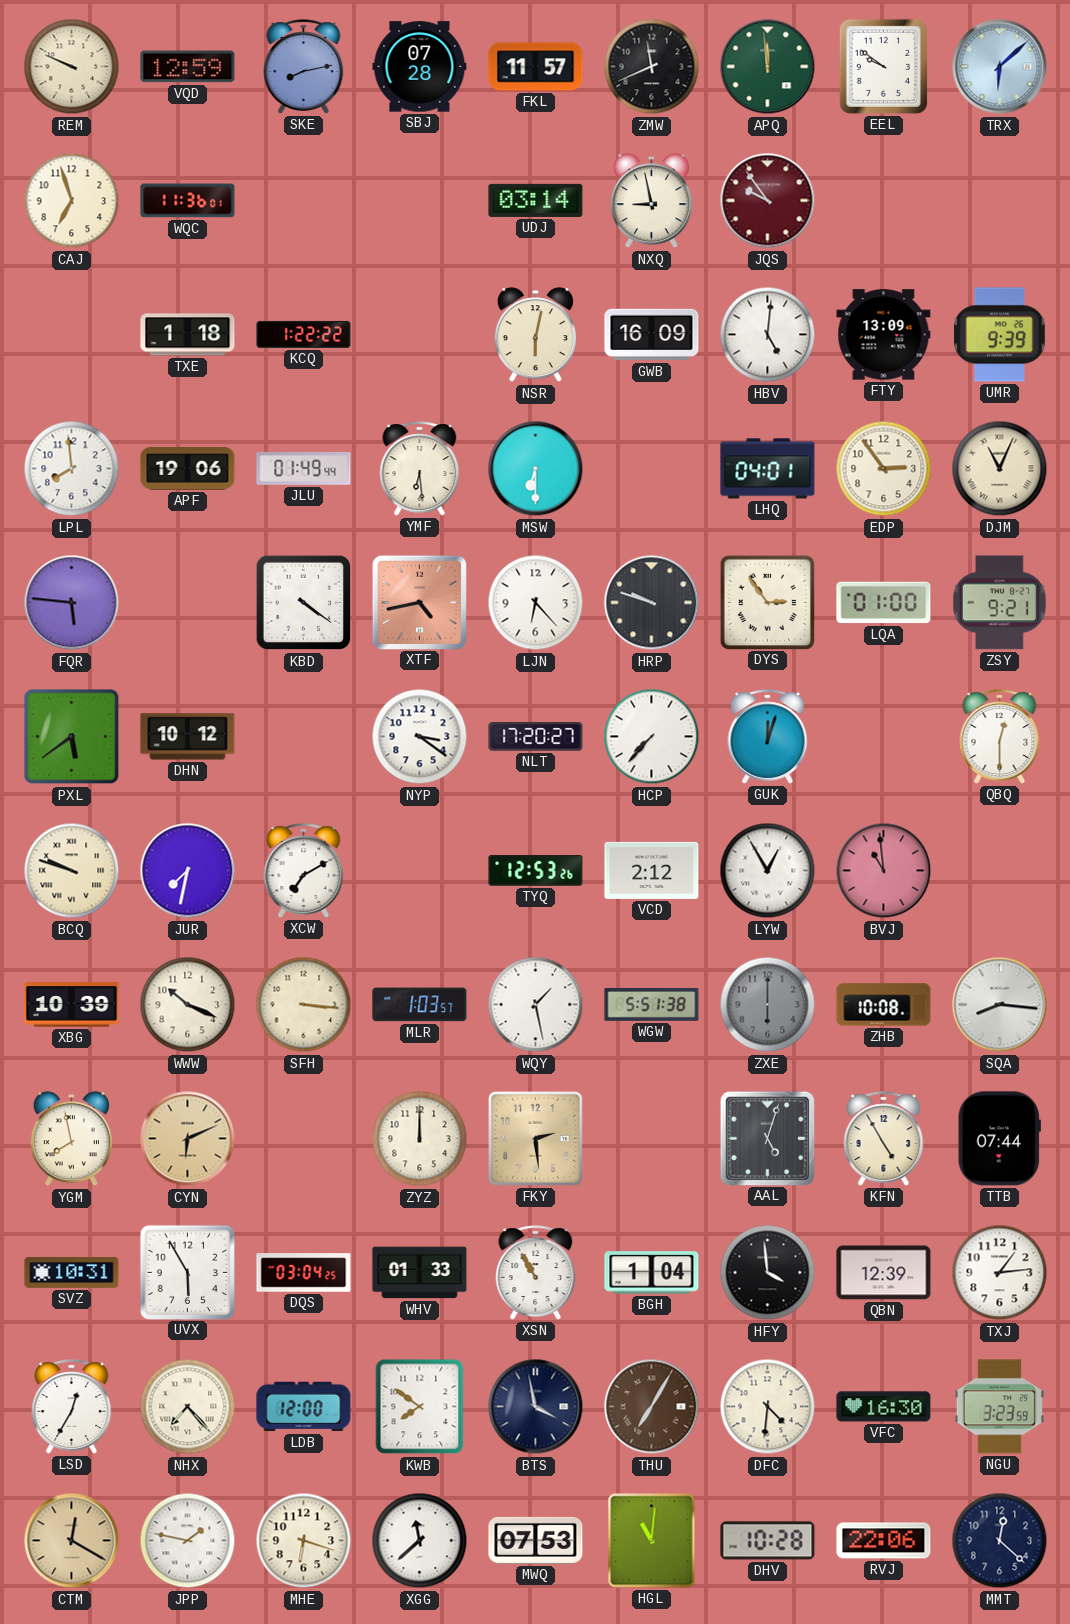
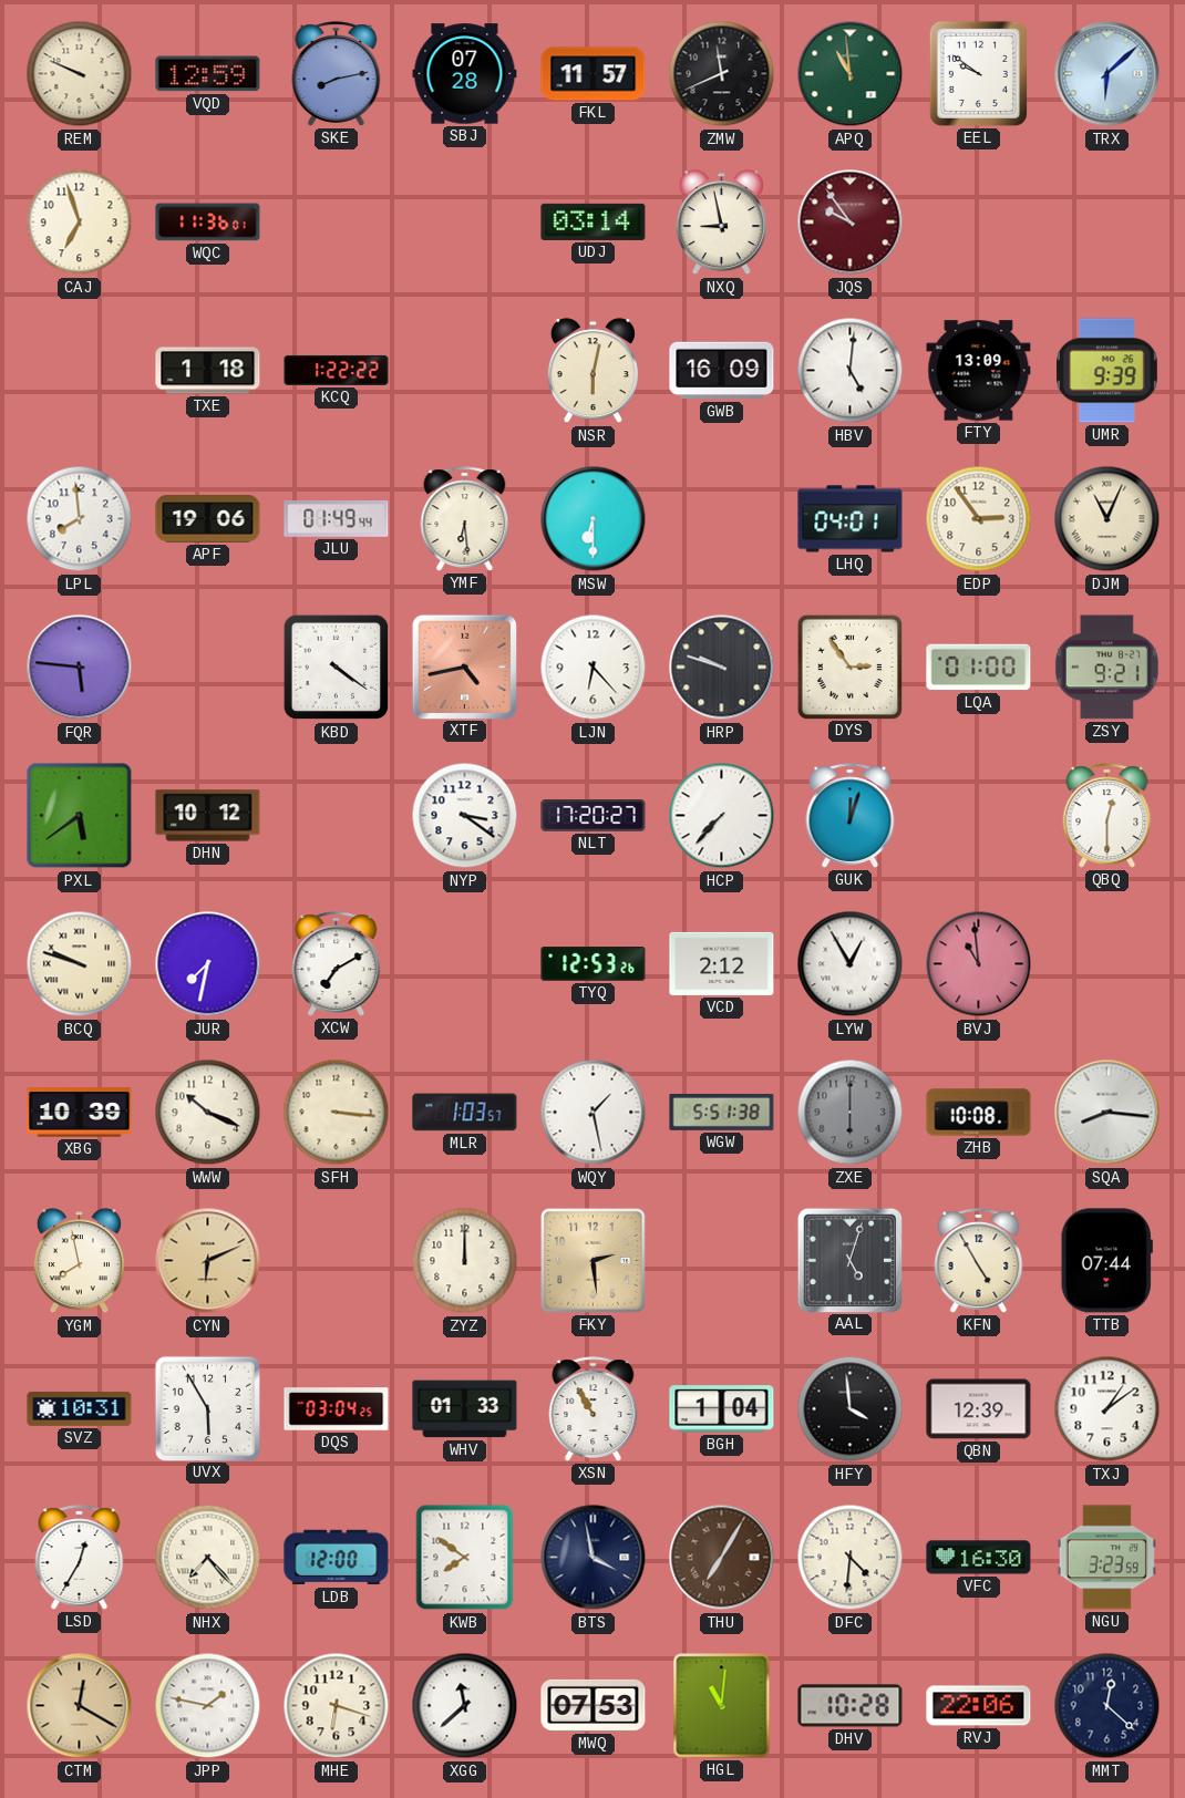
APQ: 11:59 -> 10:59 (851, 74)
TXJ: 1:14 -> 1:09 (1107, 1409)
